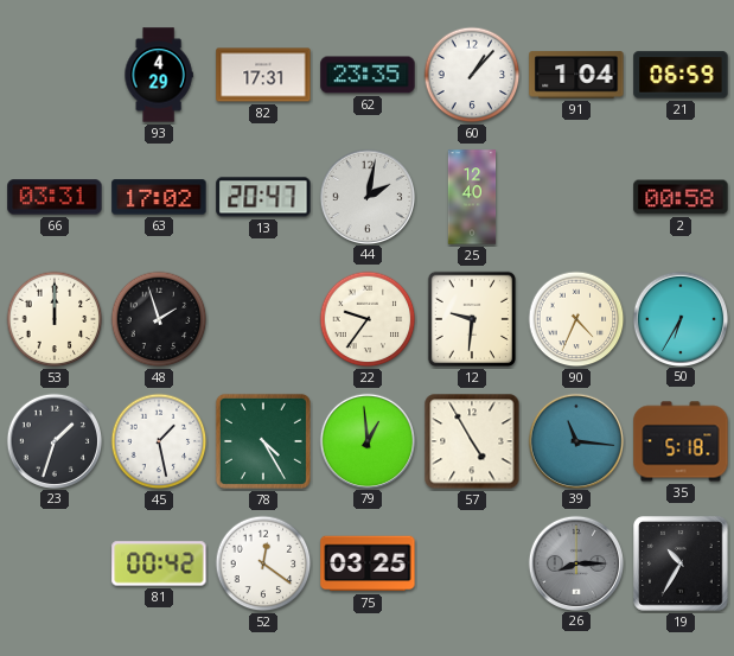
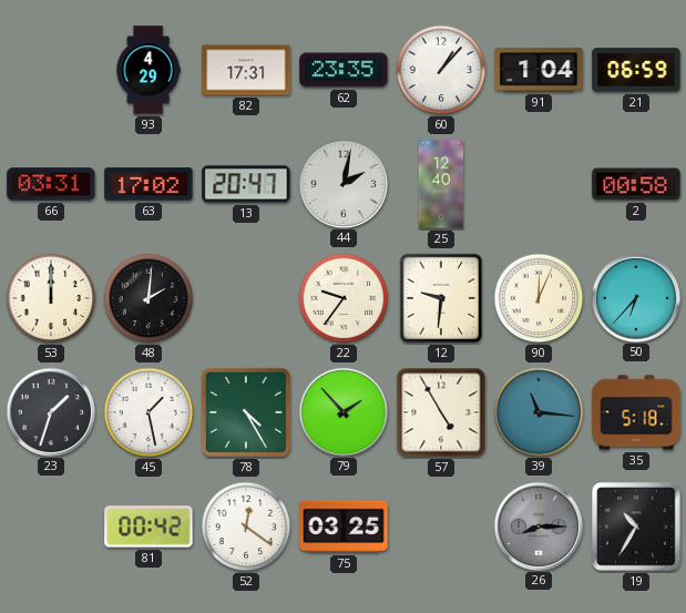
48: 1:57 -> 2:01 (149, 298)
90: 4:34 -> 12:04 (539, 298)
50: 6:35 -> 6:37 (635, 297)
79: 12:59 -> 1:53 (342, 411)
